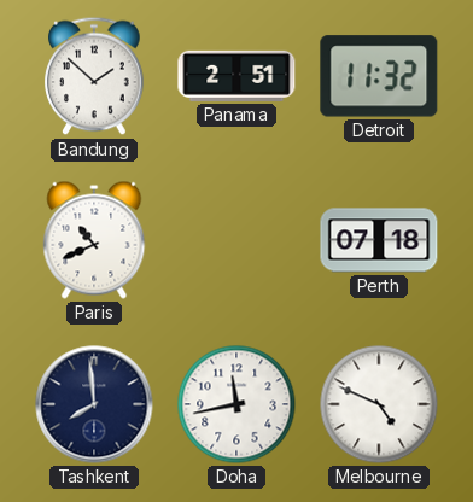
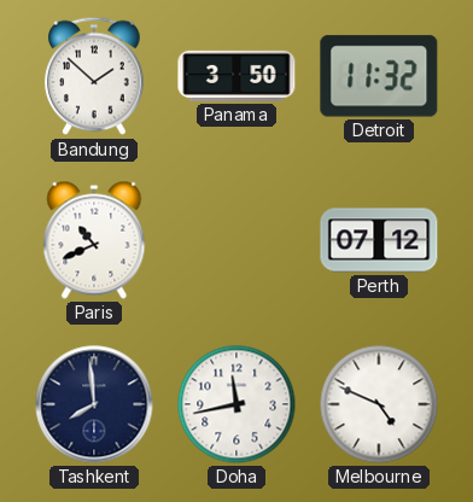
Panama: 2:51 -> 3:50 (237, 76)
Perth: 07:18 -> 07:12 (379, 240)
